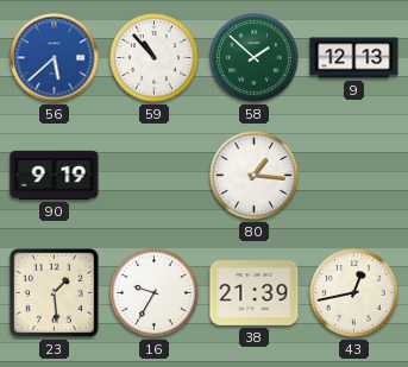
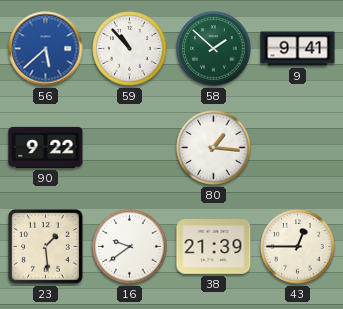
9: 12:13 -> 9:41 (298, 49)
90: 9:19 -> 9:22 (46, 147)
16: 9:35 -> 9:39 (130, 247)
43: 12:43 -> 12:45 (298, 247)
